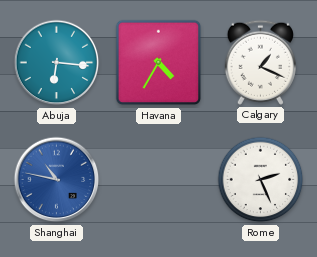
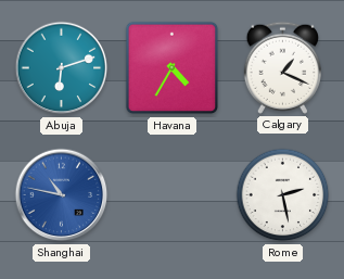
Abuja: 6:16 -> 6:12 (62, 68)
Rome: 2:26 -> 2:28 (283, 195)
